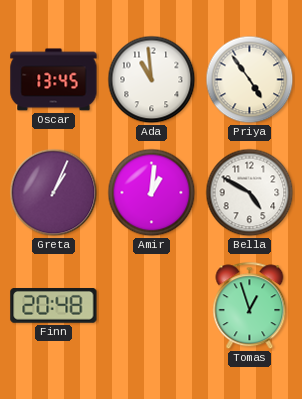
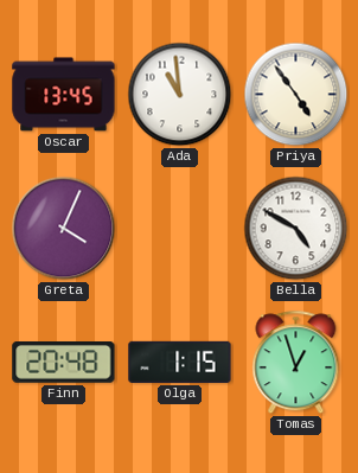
Greta: 1:04 -> 4:04 (64, 229)
Amir: 1:01 -> none (152, 193)
Olga: none -> 1:15 (180, 362)
